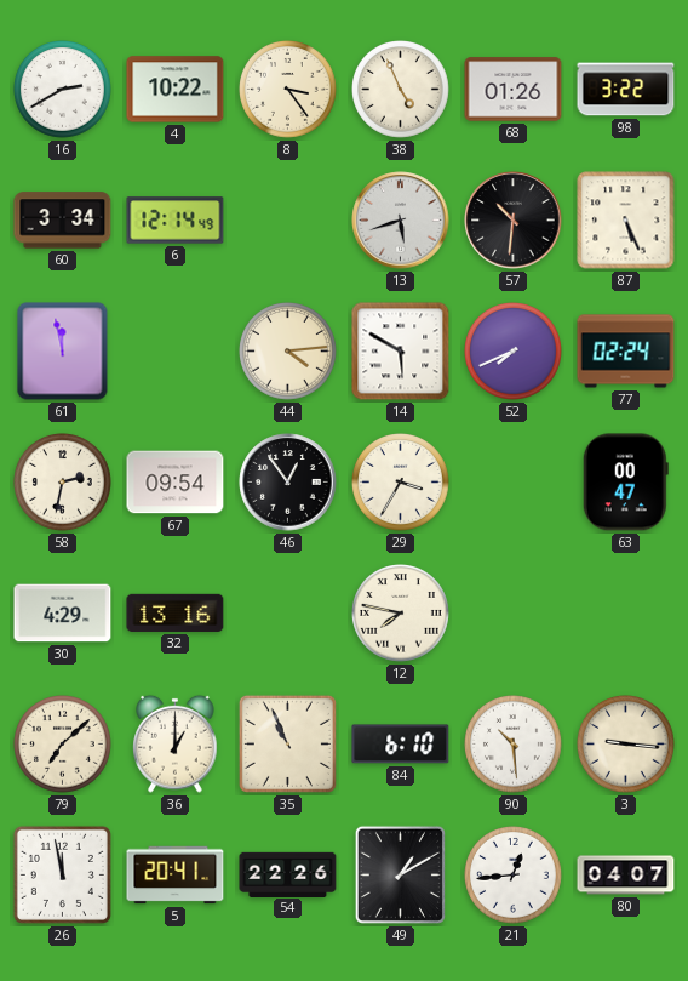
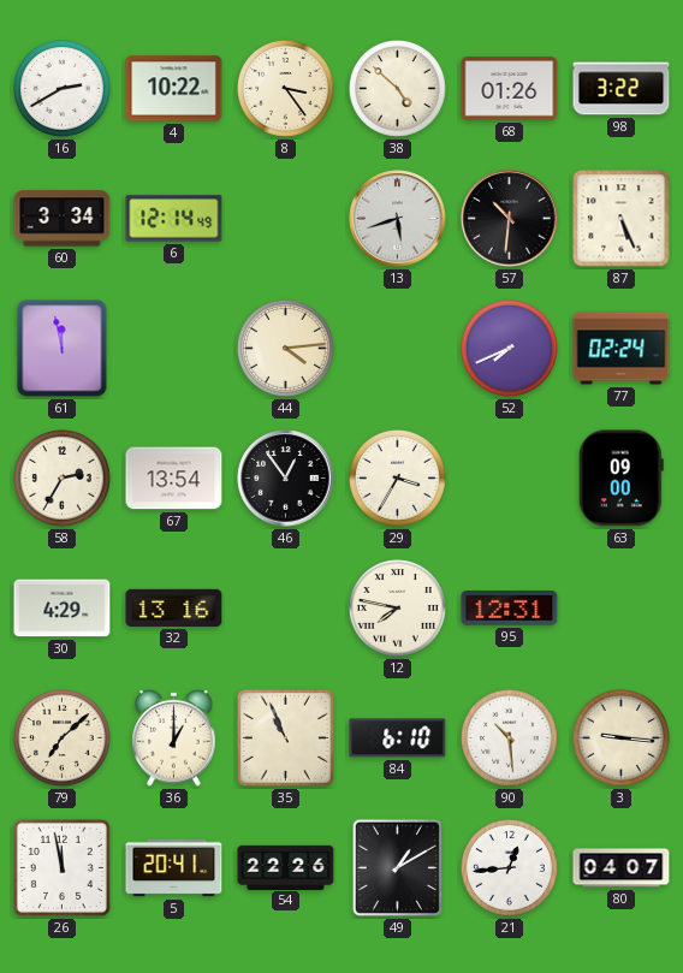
38: 4:56 -> 4:52 (398, 89)
14: 5:50 -> none (401, 352)
58: 2:32 -> 2:35 (63, 479)
67: 09:54 -> 13:54 (174, 479)
63: 00:47 -> 09:00 (620, 479)
95: none -> 12:31 (510, 609)
